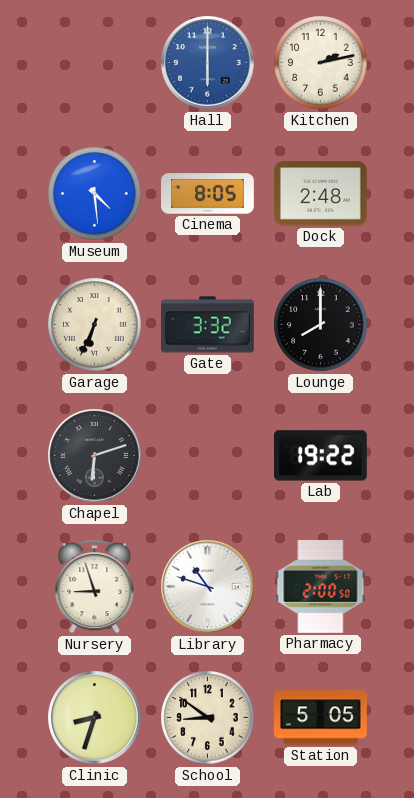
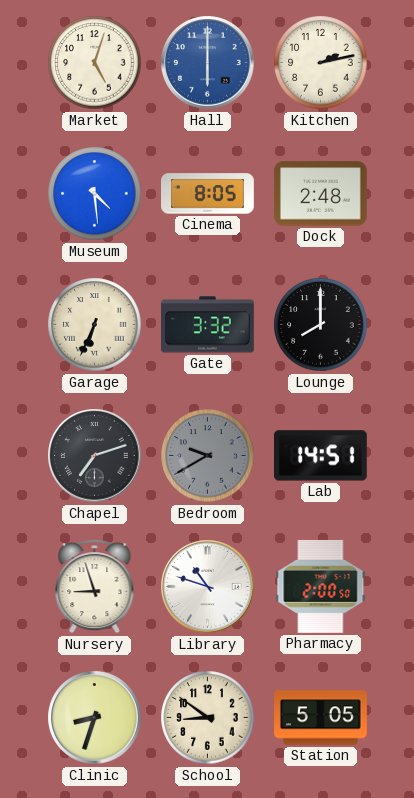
Market: none -> 5:03 (95, 63)
Chapel: 6:12 -> 7:12 (95, 456)
Bedroom: none -> 9:40 (208, 456)
Lab: 19:22 -> 14:51 (320, 456)
